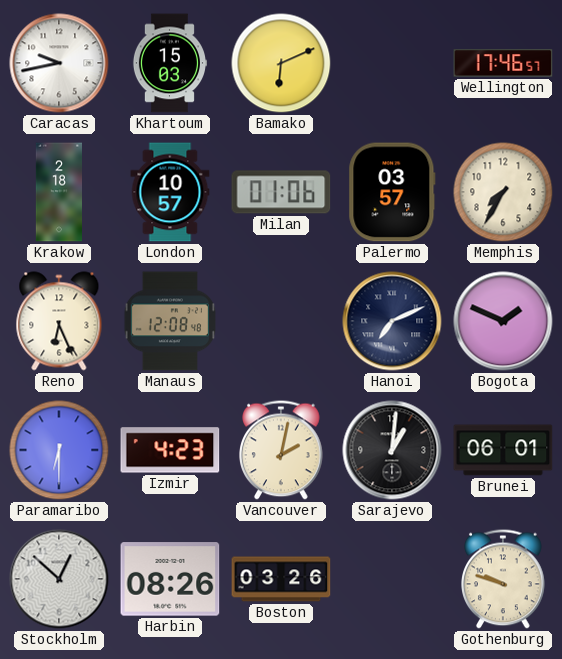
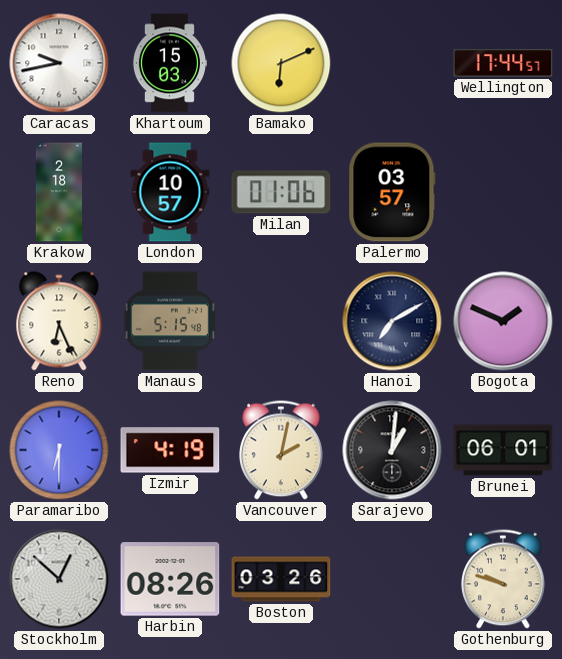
Wellington: 17:46 -> 17:44 (503, 63)
Memphis: 7:35 -> none (503, 192)
Manaus: 12:08 -> 5:15 (170, 321)
Hanoi: 7:11 -> 7:10 (392, 321)
Izmir: 4:23 -> 4:19 (170, 450)
